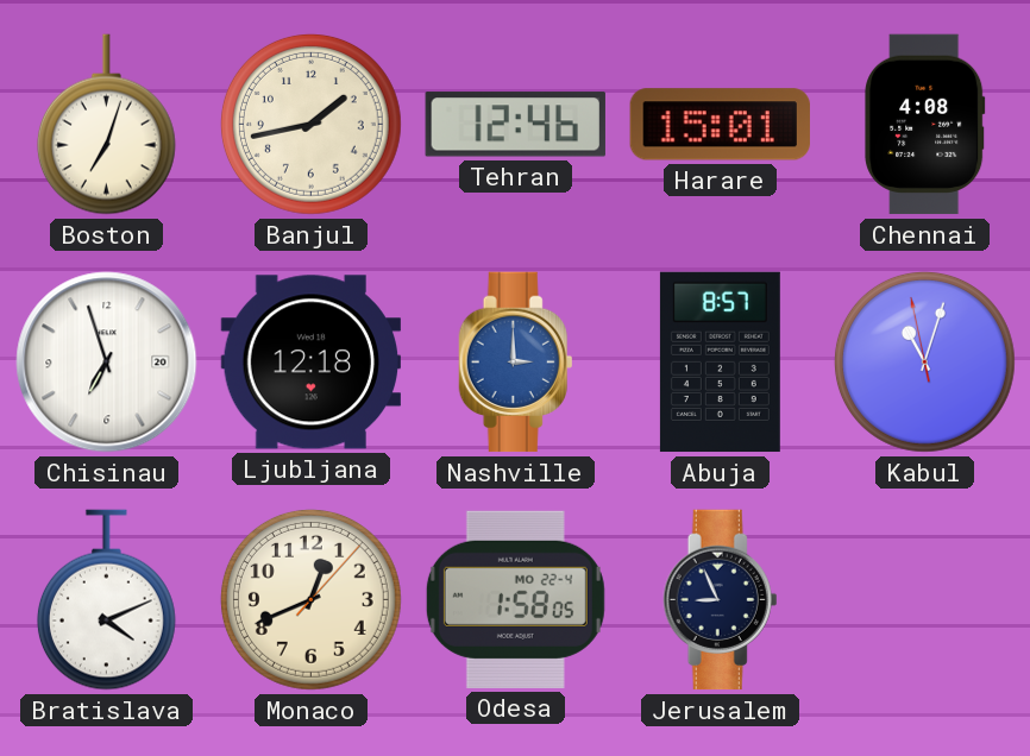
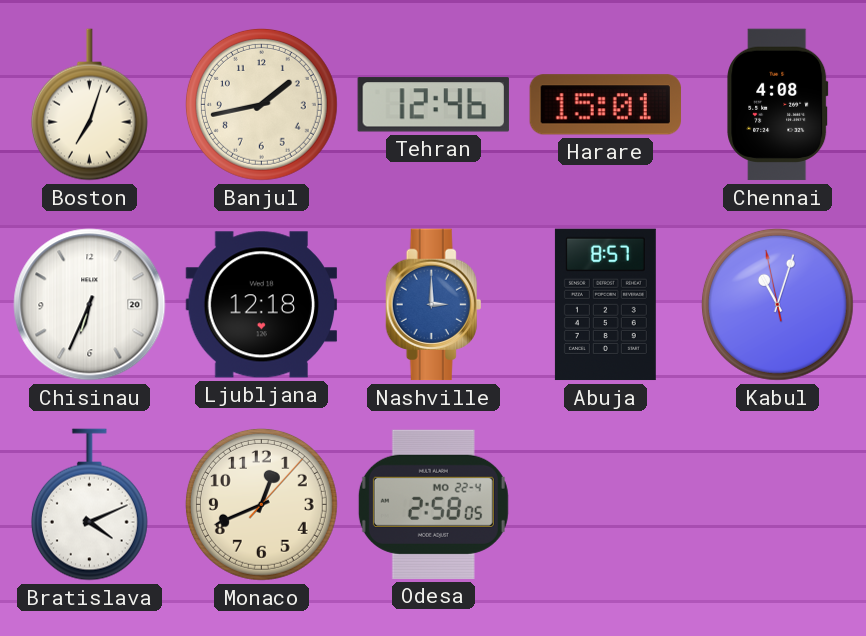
Chisinau: 6:57 -> 6:34 (90, 305)
Odesa: 1:58 -> 2:58 (433, 504)
Jerusalem: 8:56 -> none (721, 600)
